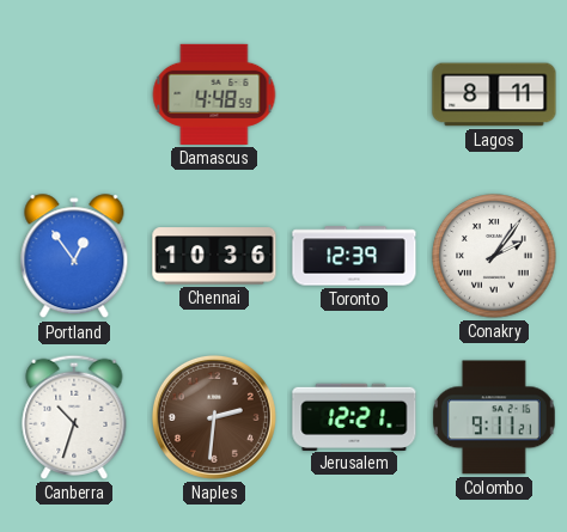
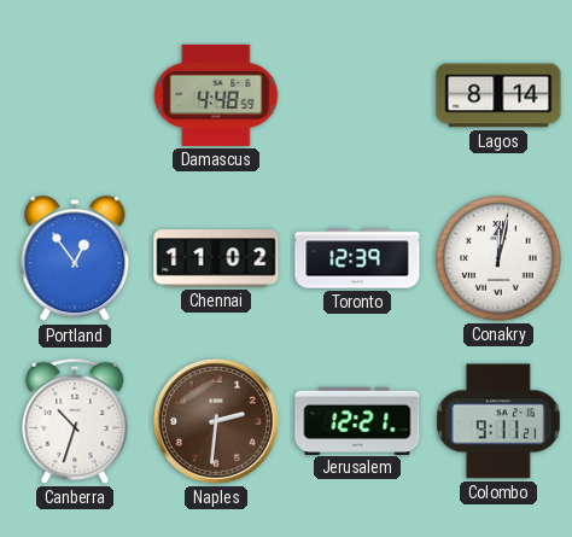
Lagos: 8:11 -> 8:14 (498, 95)
Chennai: 10:36 -> 11:02 (216, 258)
Conakry: 2:06 -> 12:02 (498, 258)
